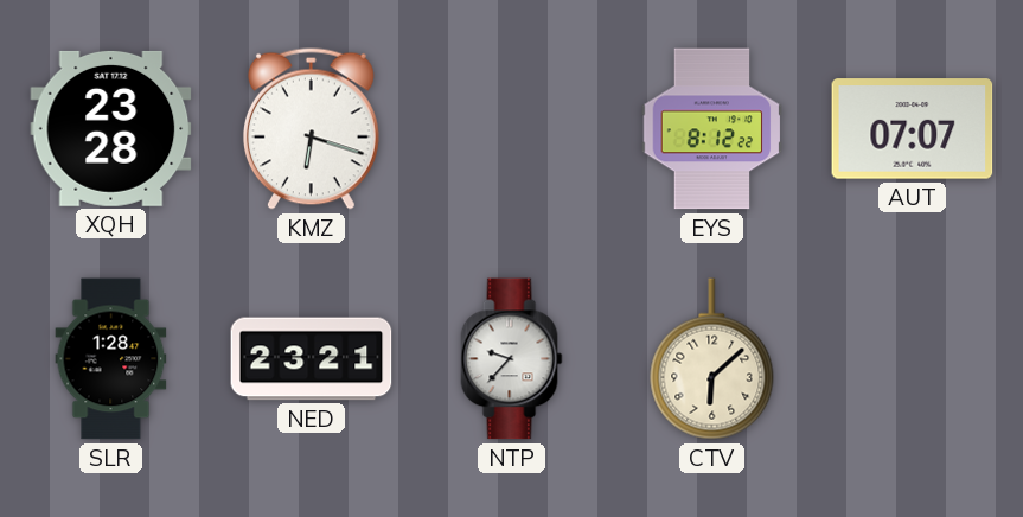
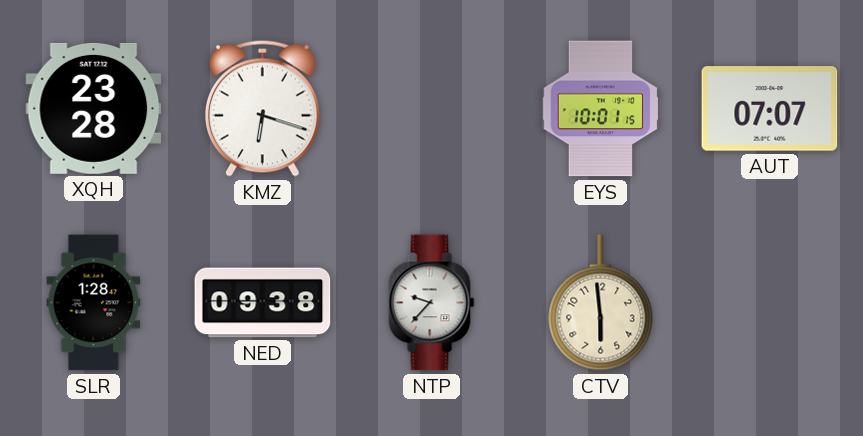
EYS: 8:12 -> 10:01 (601, 109)
NED: 23:21 -> 09:38 (263, 303)
CTV: 6:08 -> 5:59 (601, 303)
